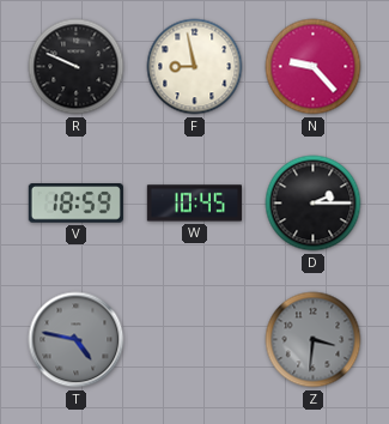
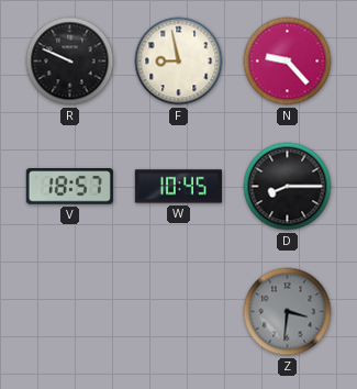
V: 18:59 -> 18:57 (69, 187)
D: 2:15 -> 8:15 (288, 187)
T: 4:47 -> none (77, 340)
